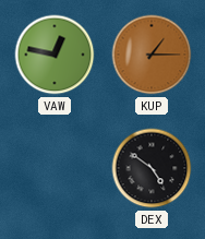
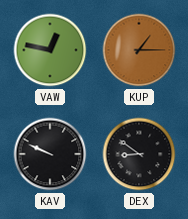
KAV: none -> 9:49 (50, 154)
DEX: 4:51 -> 8:51 (139, 154)
